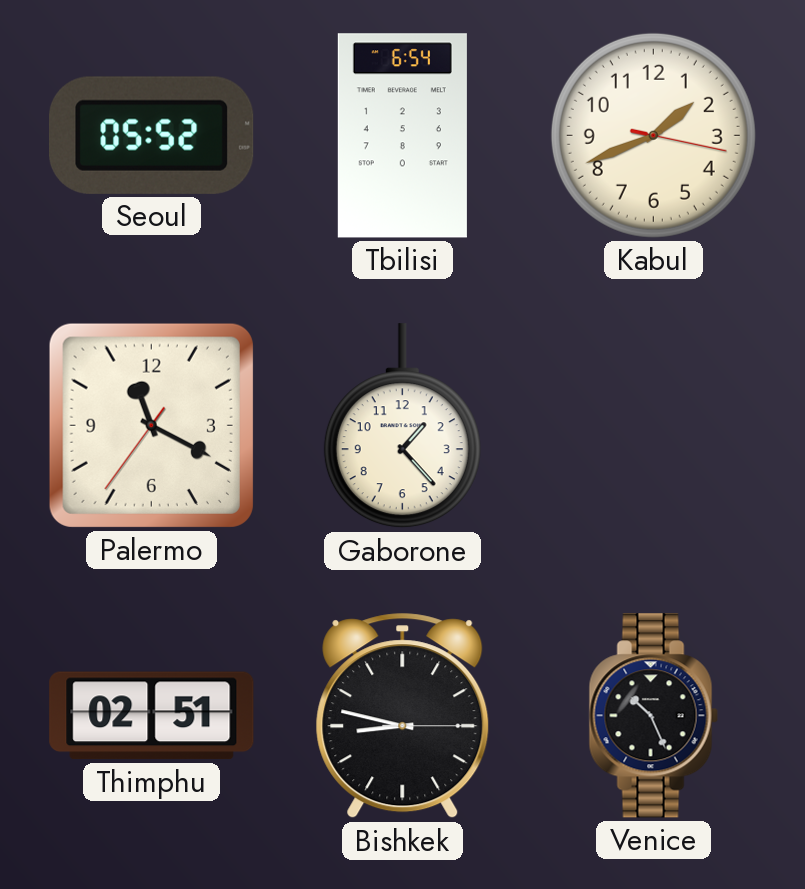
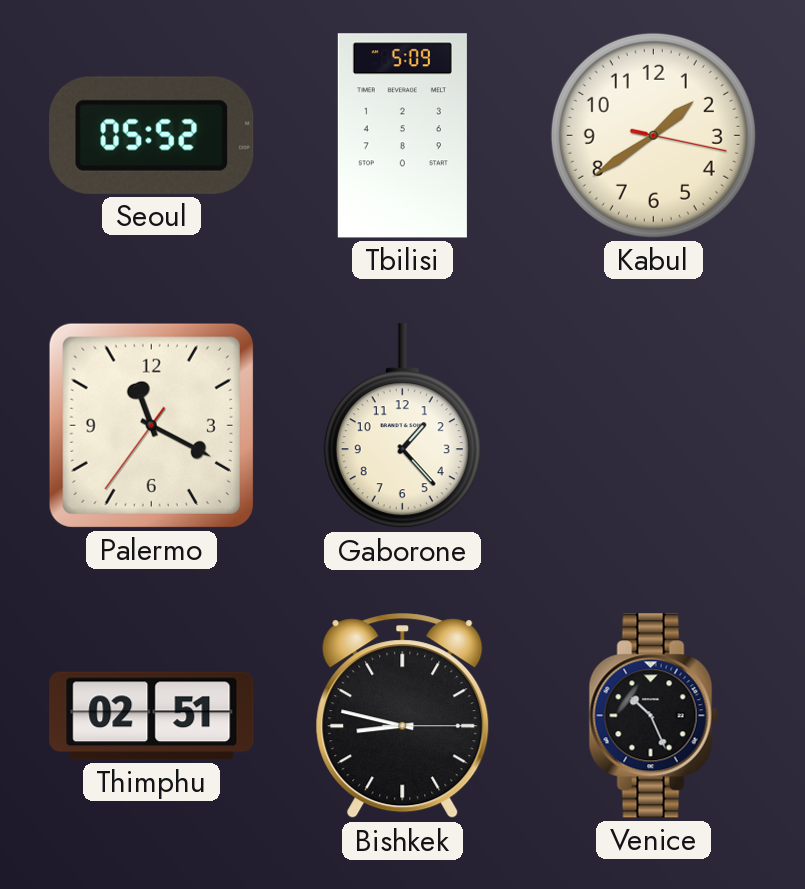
Tbilisi: 6:54 -> 5:09 (402, 136)
Kabul: 1:41 -> 1:39 (653, 135)
